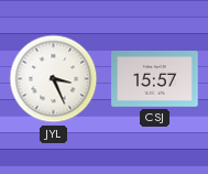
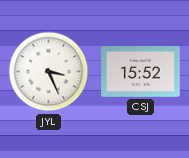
CSJ: 15:57 -> 15:52 (141, 72)
